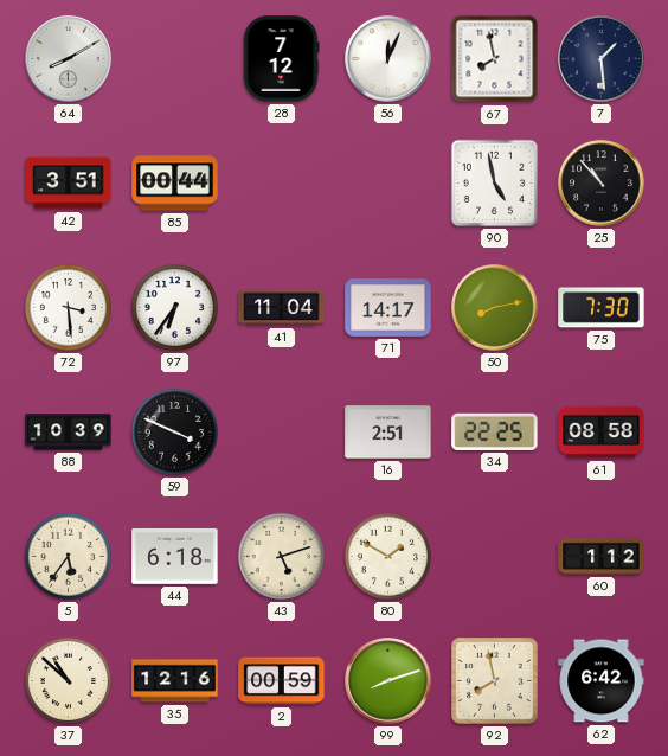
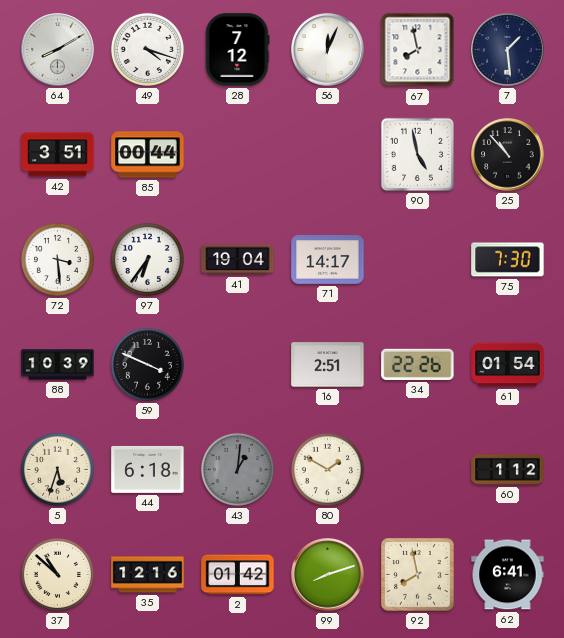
49: none -> 4:18 (147, 49)
41: 11:04 -> 19:04 (238, 260)
50: 8:13 -> none (495, 308)
34: 22:25 -> 22:26 (418, 364)
61: 08:58 -> 01:54 (508, 365)
5: 5:36 -> 5:33 (57, 469)
43: 5:12 -> 1:01 (237, 469)
43 dial: cream -> grey (237, 469)
2: 00:59 -> 01:42 (238, 575)
62: 6:42 -> 6:41 (508, 575)
